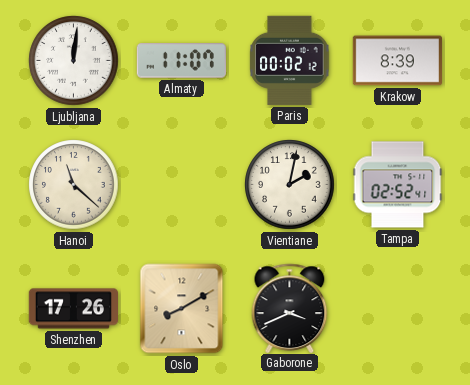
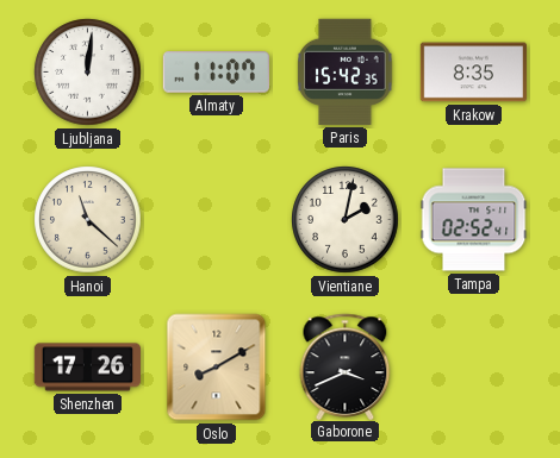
Paris: 00:02 -> 15:42 (346, 71)
Krakow: 8:39 -> 8:35 (473, 73)
